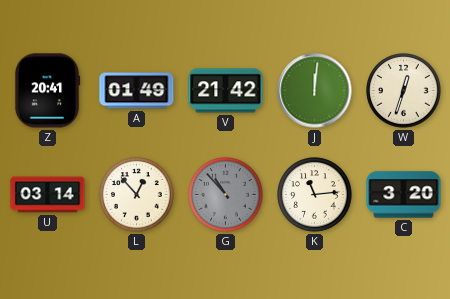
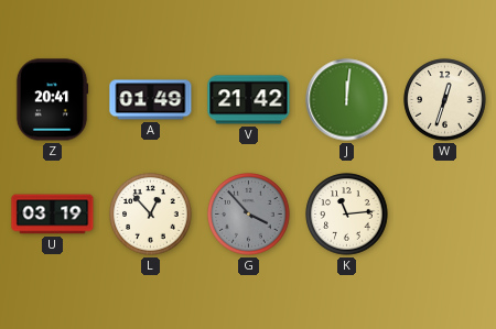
U: 03:14 -> 03:19 (53, 215)
G: 10:53 -> 3:53 (249, 215)
C: 3:20 -> none (404, 195)
